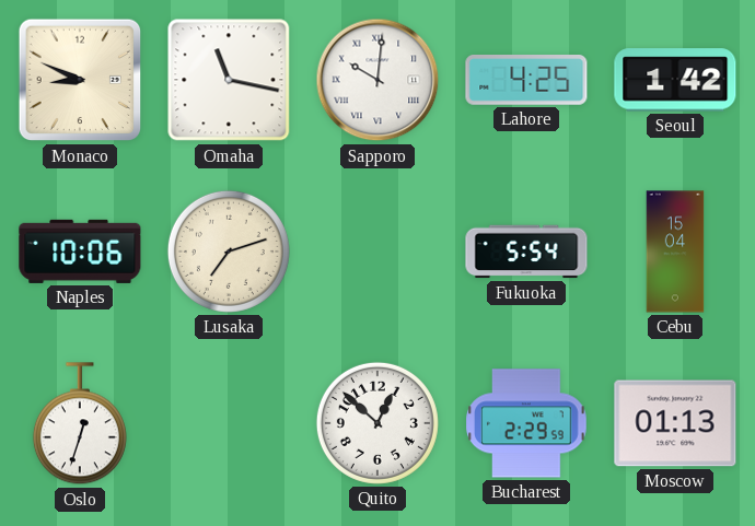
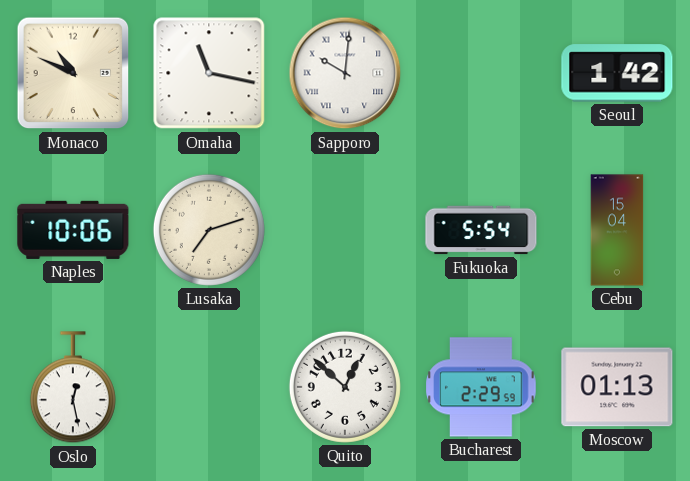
Monaco: 8:49 -> 10:49 (73, 73)
Lahore: 4:25 -> none (526, 81)
Oslo: 12:33 -> 12:28 (73, 388)
